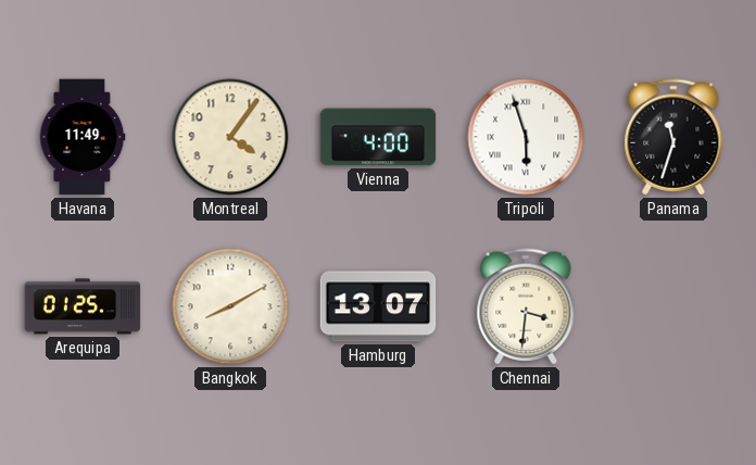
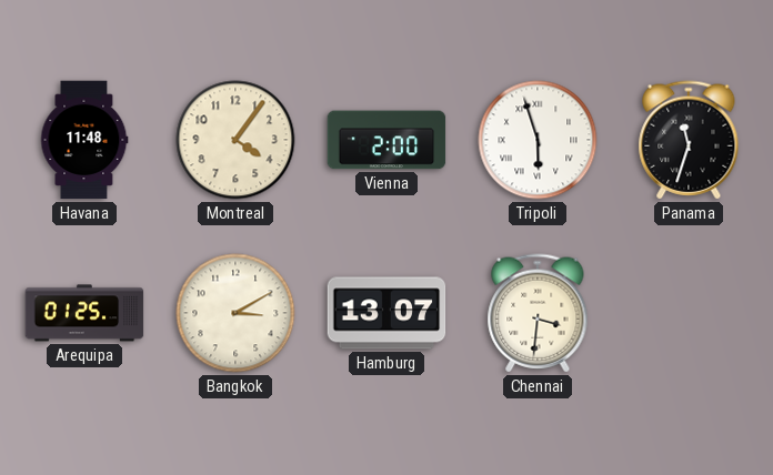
Havana: 11:49 -> 11:48 (84, 140)
Vienna: 4:00 -> 2:00 (386, 140)
Bangkok: 8:10 -> 3:10 (235, 313)
